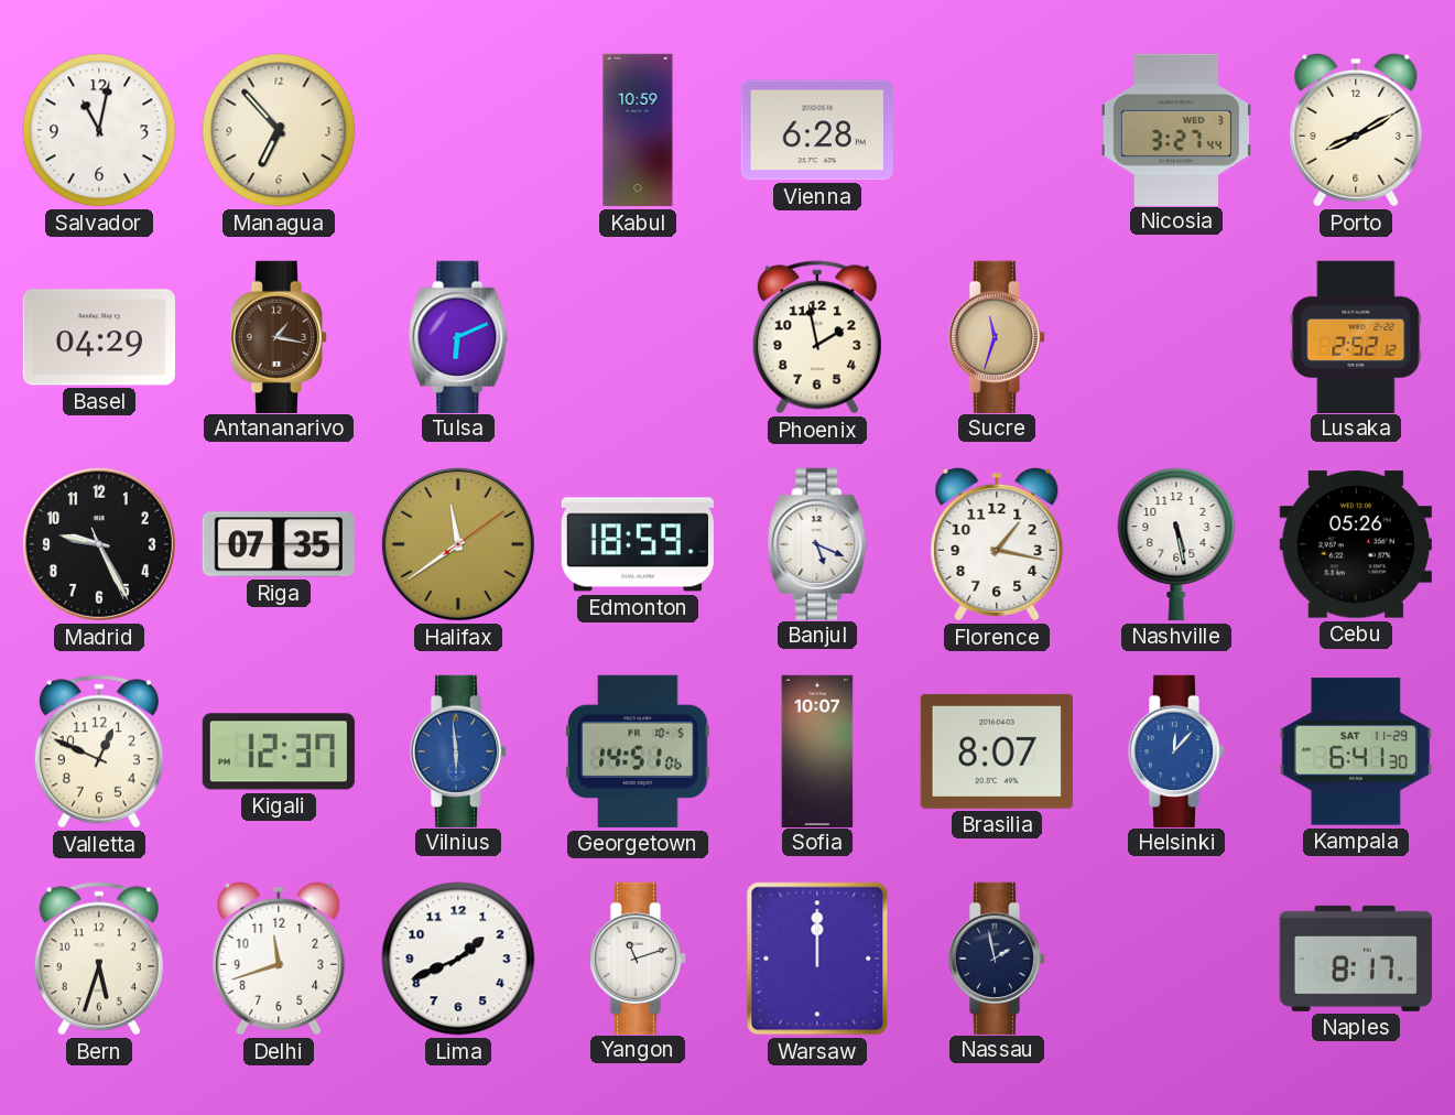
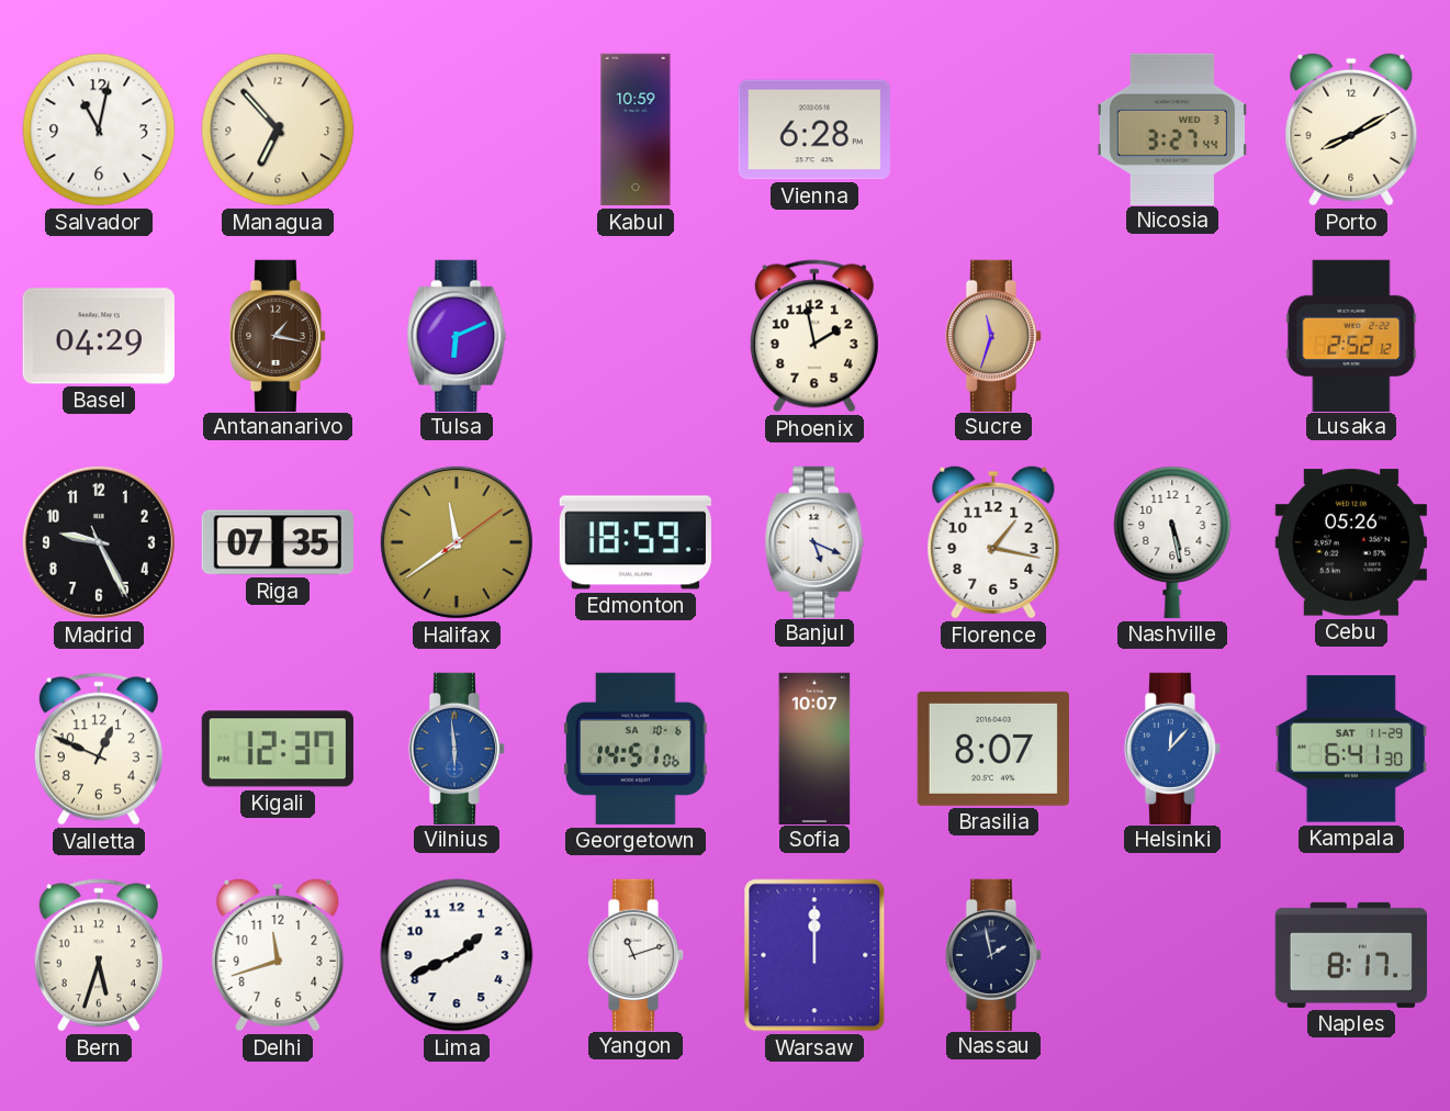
Georgetown date: FR 10-5 -> SA 10-6 (637, 749)
